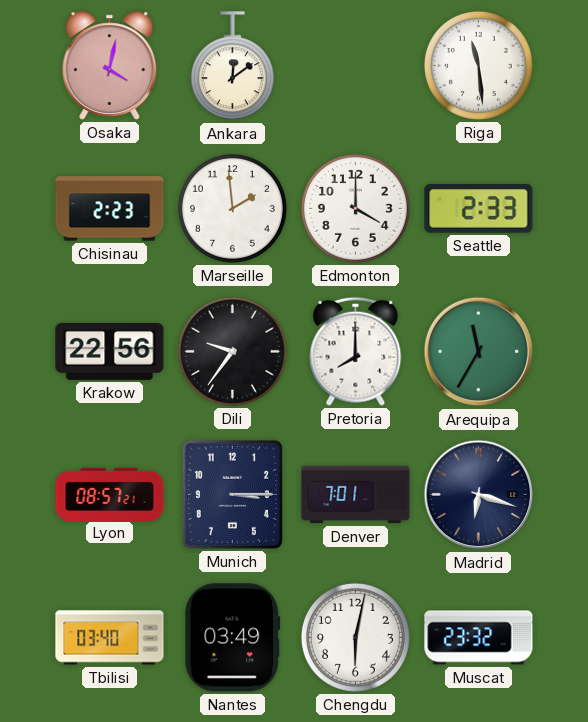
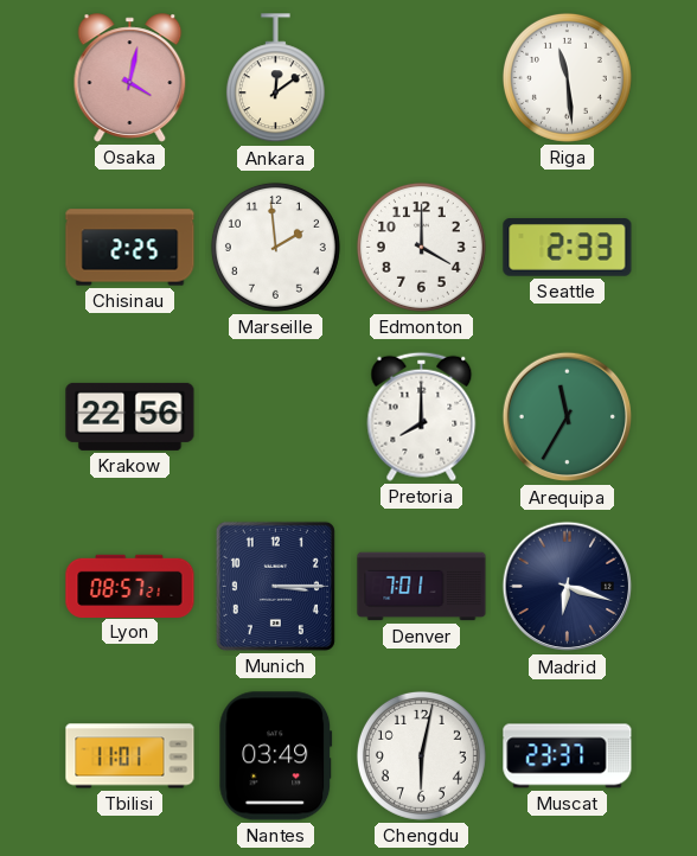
Chisinau: 2:23 -> 2:25 (130, 248)
Dili: 9:36 -> none (232, 351)
Tbilisi: 03:40 -> 11:01 (130, 756)
Muscat: 23:32 -> 23:37 (568, 756)
